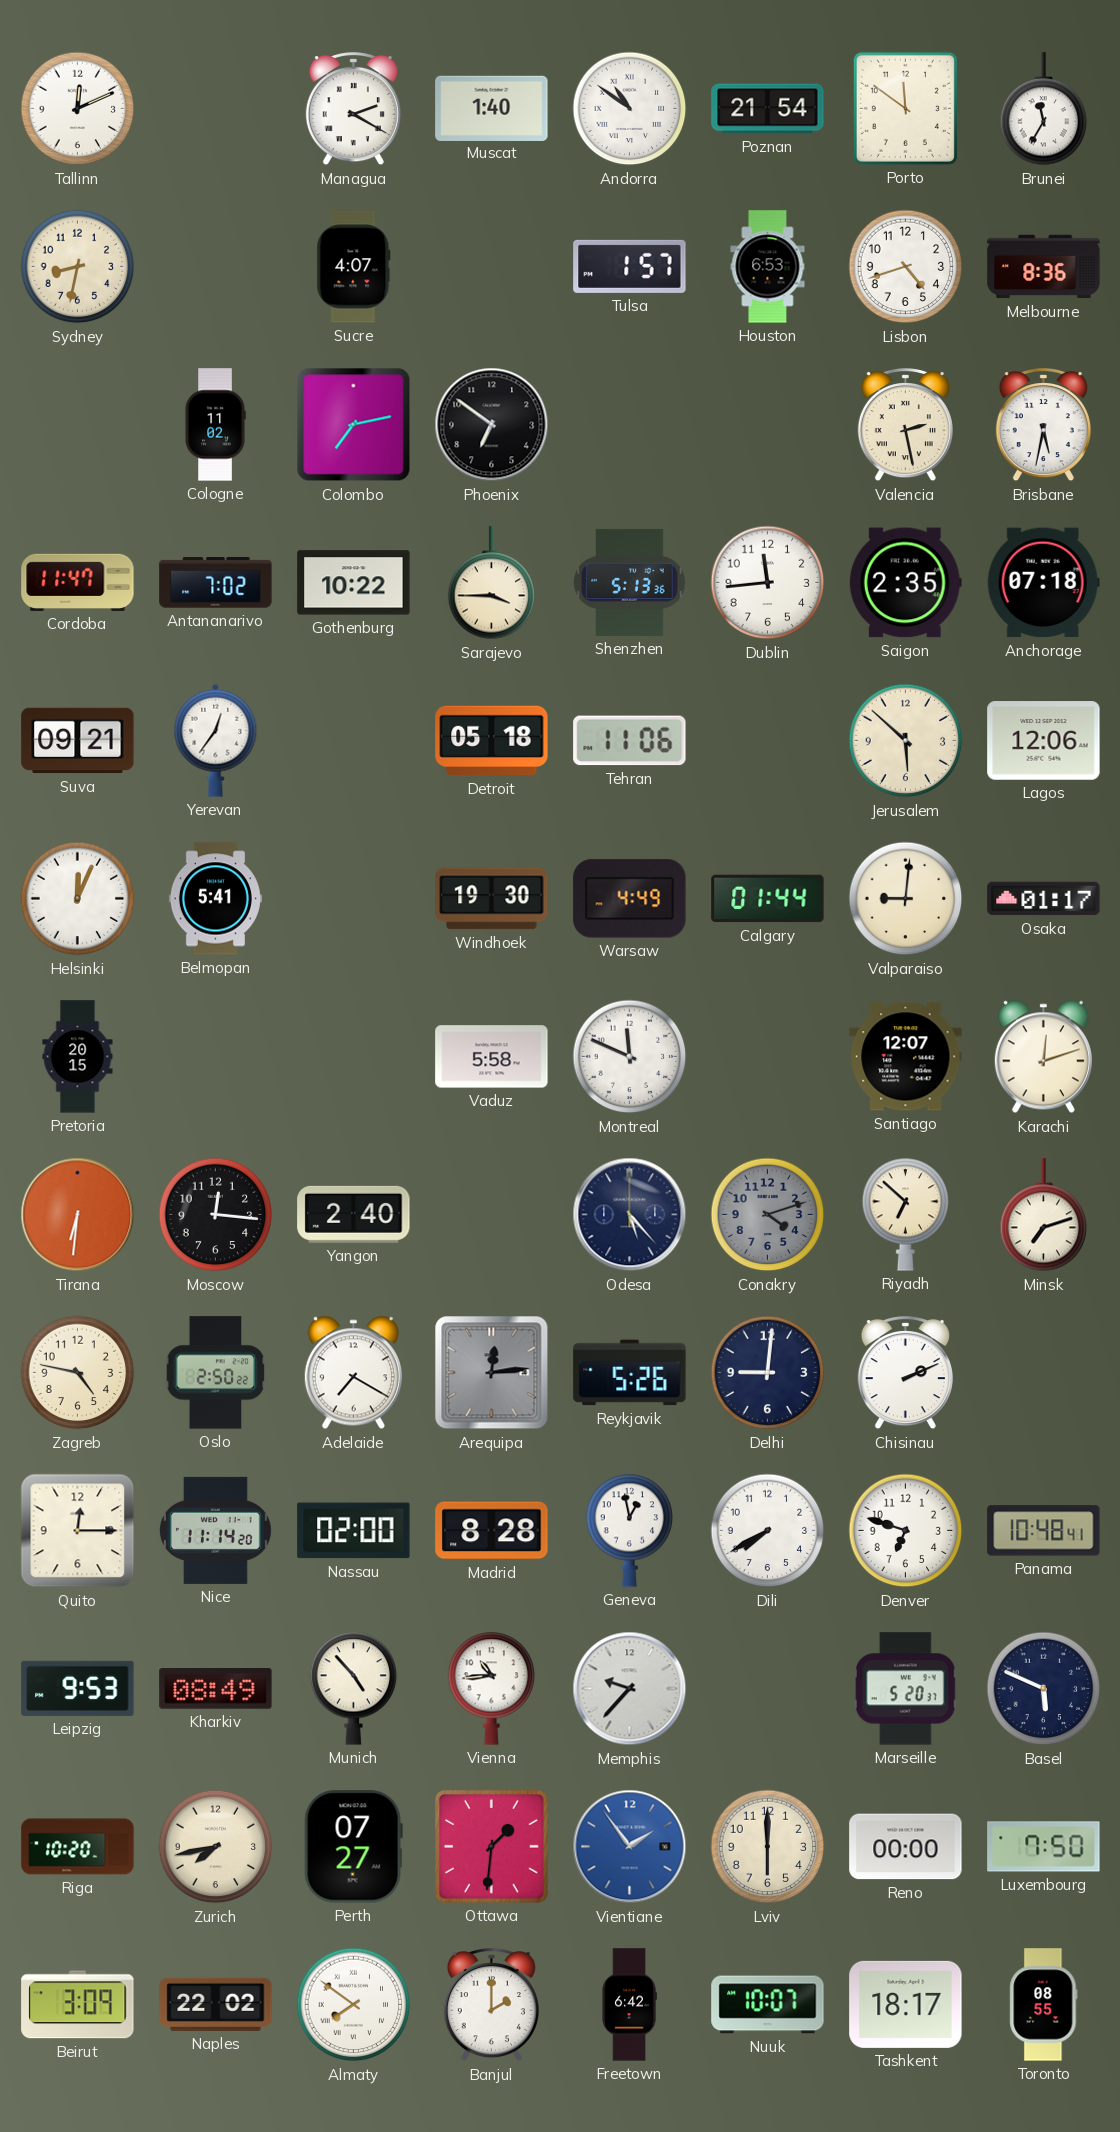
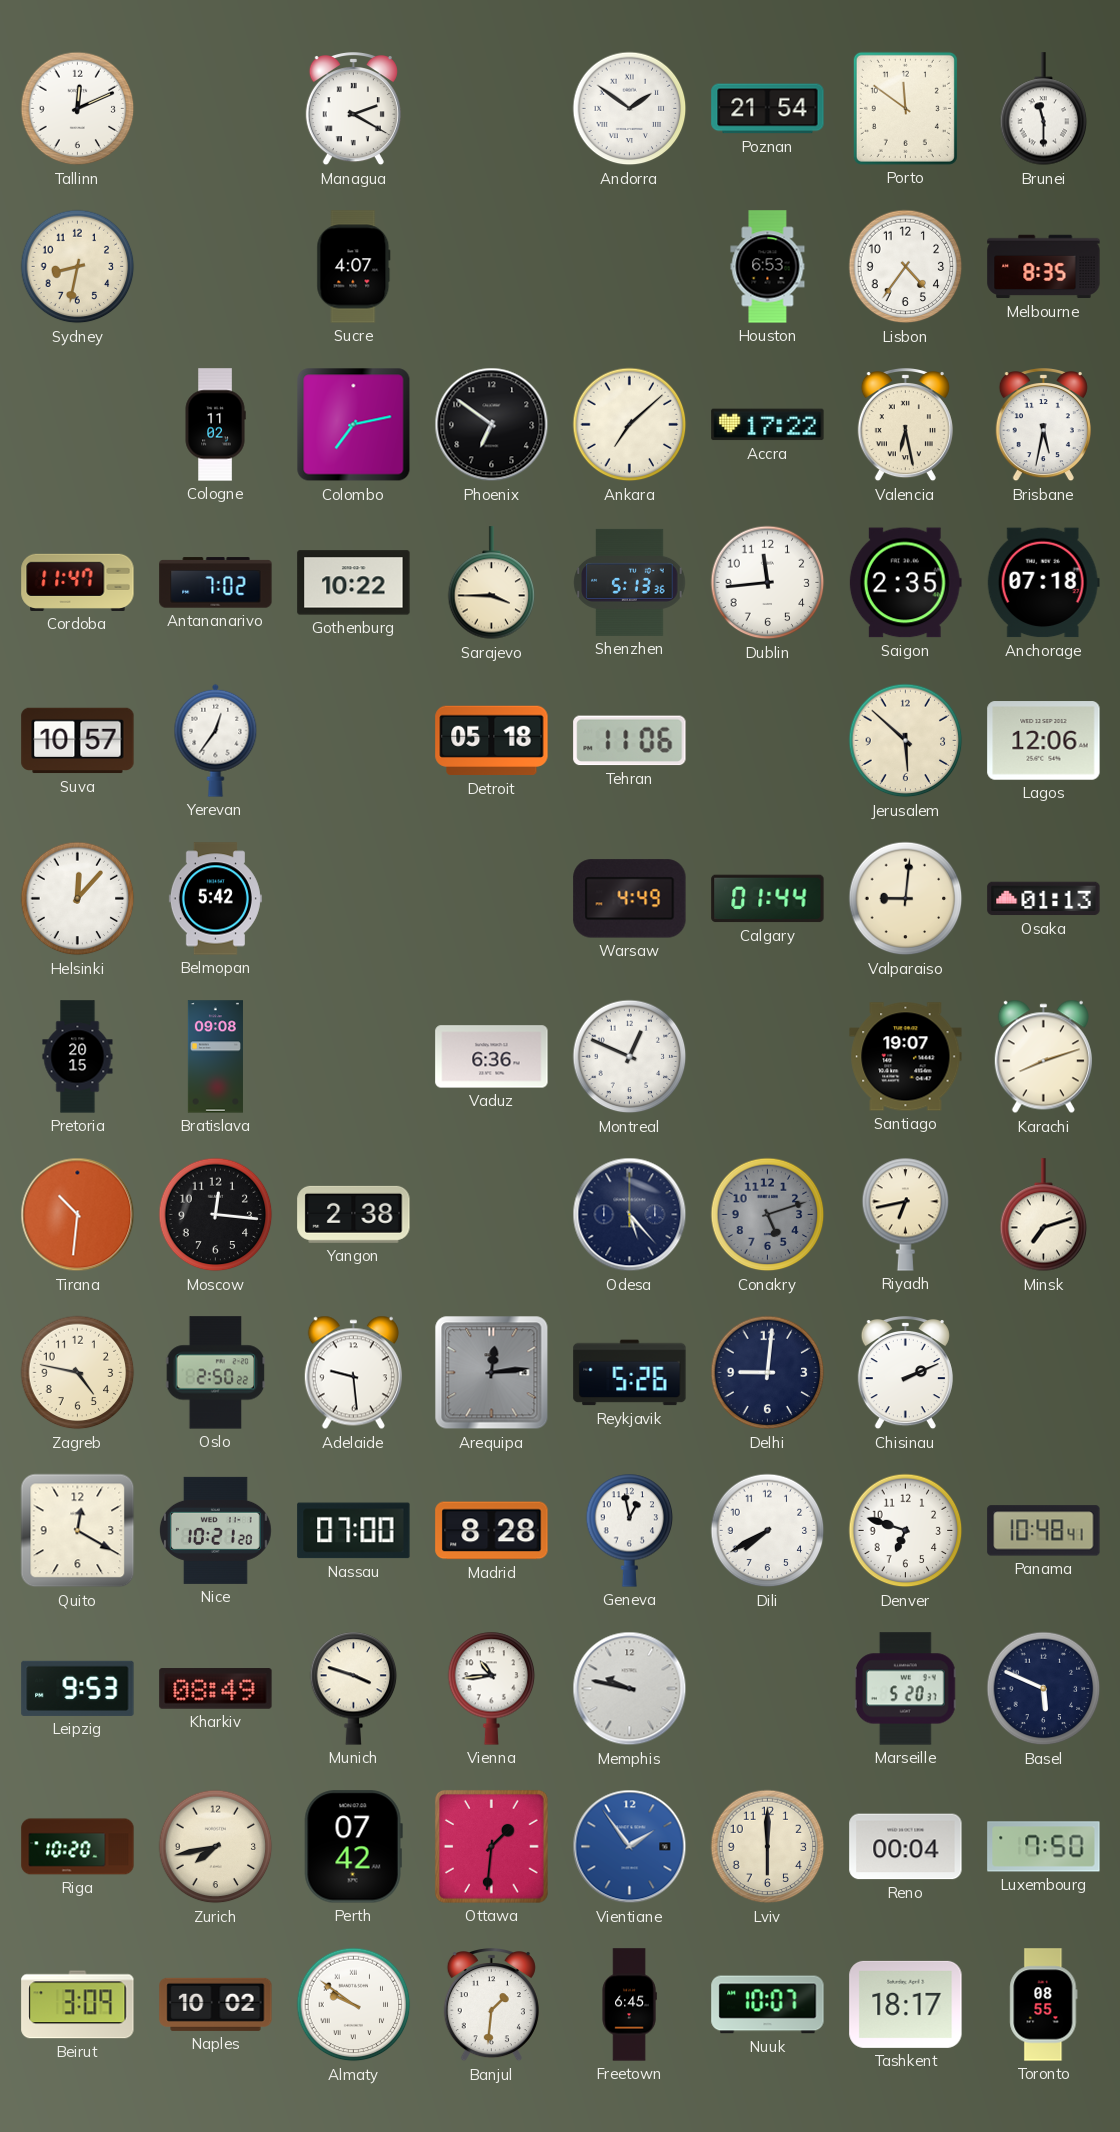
Muscat: 1:40 -> none (492, 108)
Andorra: 10:51 -> 1:51 (630, 109)
Brunei: 11:35 -> 11:30 (1044, 109)
Tulsa: 1:57 -> none (630, 266)
Lisbon: 4:42 -> 4:36 (906, 267)
Melbourne: 8:36 -> 8:35 (1044, 267)
Ankara: none -> 7:08 (630, 425)
Accra: none -> 17:22 (768, 425)
Valencia: 2:28 -> 6:28 (905, 425)
Suva: 09:21 -> 10:57 (78, 741)
Helsinki: 12:04 -> 12:07 (78, 899)
Belmopan: 5:41 -> 5:42 (215, 899)
Windhoek: 19:30 -> none (492, 899)
Osaka: 01:17 -> 01:13 (1044, 899)
Bratislava: none -> 09:08 (215, 1057)
Vaduz: 5:58 -> 6:36 (492, 1057)
Montreal: 11:49 -> 12:49 (630, 1057)
Santiago: 12:07 -> 19:07 (906, 1057)
Karachi: 12:12 -> 8:12 (1043, 1057)
Tirana: 6:31 -> 10:31 (78, 1215)
Yangon: 2:40 -> 2:38 (354, 1214)
Conakry: 4:12 -> 5:12 (768, 1215)
Riyadh: 6:52 -> 6:43 (906, 1214)
Adelaide: 7:20 -> 9:29 (353, 1373)
Quito: 12:15 -> 12:20 (78, 1531)
Nice: 11:14 -> 10:21 (215, 1530)
Nassau: 02:00 -> 07:00 (354, 1531)
Munich: 4:53 -> 3:48 (354, 1688)
Memphis: 9:37 -> 9:47 (630, 1689)
Perth: 07:27 -> 07:42 (353, 1847)
Reno: 00:00 -> 00:04 (906, 1847)
Naples: 22:02 -> 10:02 (216, 2004)
Almaty: 7:51 -> 9:51 (354, 2005)
Banjul: 2:00 -> 1:31 (491, 2005)
Freetown: 6:42 -> 6:45 (629, 2005)
